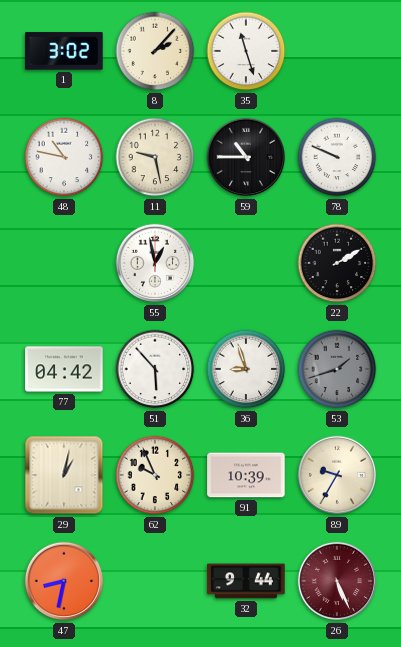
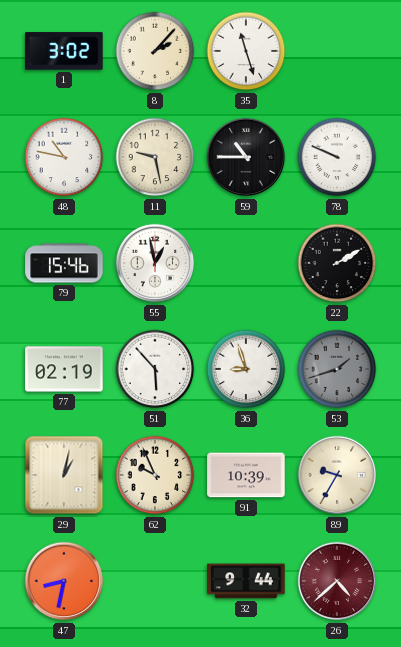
79: none -> 15:46 (64, 263)
77: 04:42 -> 02:19 (64, 369)
26: 5:26 -> 4:38 (337, 581)
